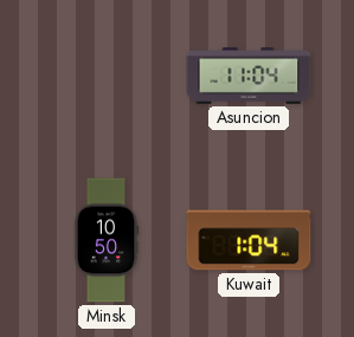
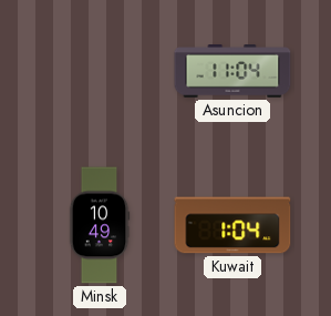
Minsk: 10:50 -> 10:49 (100, 225)
